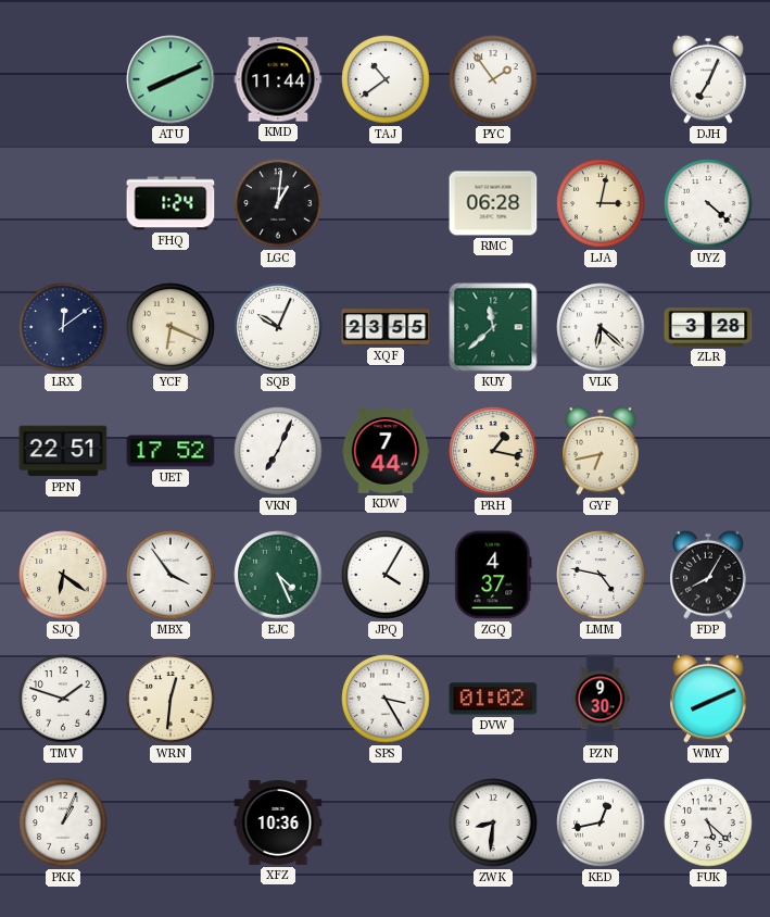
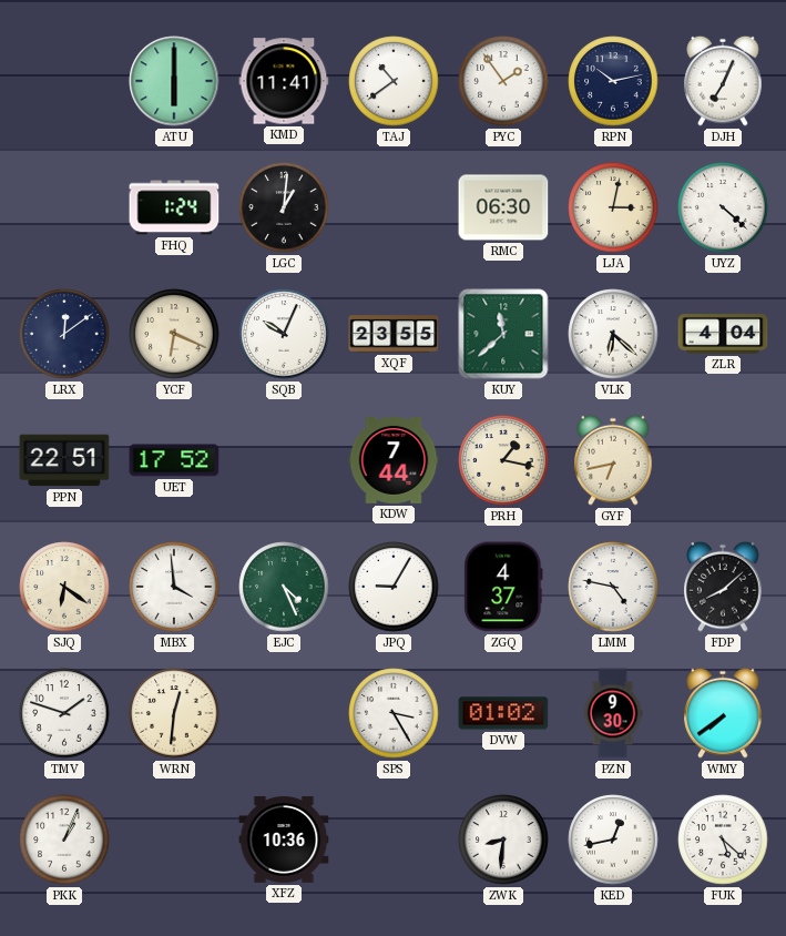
ATU: 8:11 -> 6:00 (174, 81)
KMD: 11:44 -> 11:41 (284, 81)
RPN: none -> 10:13 (613, 81)
RMC: 06:28 -> 06:30 (503, 207)
ZLR: 3:28 -> 4:04 (723, 334)
VKN: 7:04 -> none (278, 451)
MBX: 3:54 -> 3:59 (174, 587)
JPQ: 4:05 -> 9:05 (394, 587)
FDP: 8:05 -> 8:08 (723, 587)
WMY: 8:11 -> 7:39 (723, 713)
